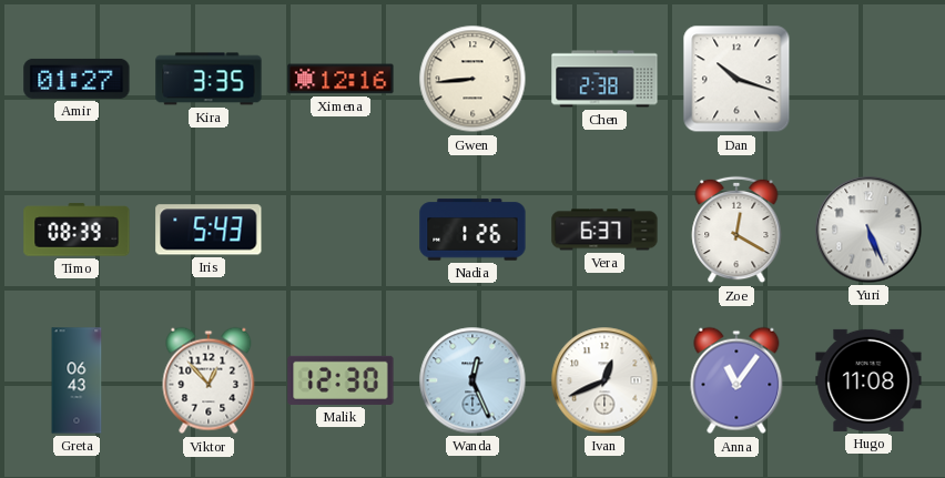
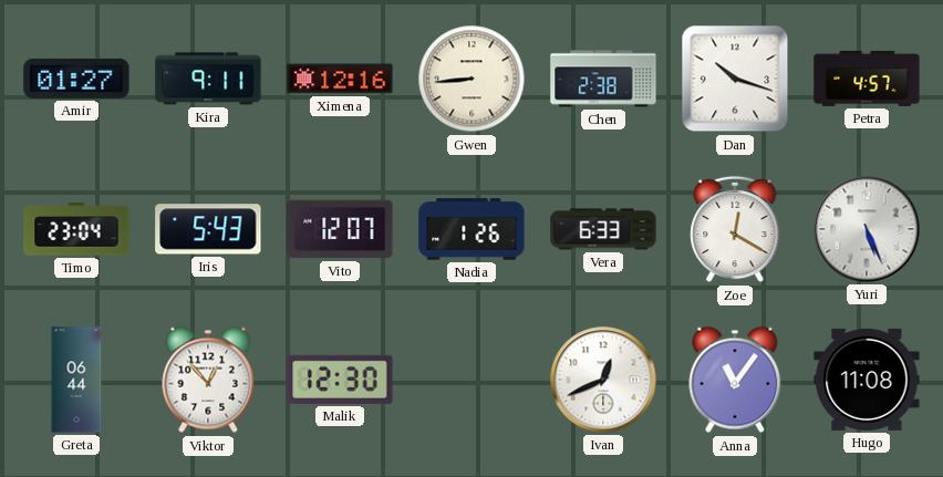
Kira: 3:35 -> 9:11 (208, 79)
Petra: none -> 4:57 (867, 79)
Timo: 08:39 -> 23:04 (76, 229)
Vito: none -> 12:07 (340, 229)
Vera: 6:37 -> 6:33 (603, 229)
Greta: 06:43 -> 06:44 (76, 380)
Wanda: 12:26 -> none (472, 380)
